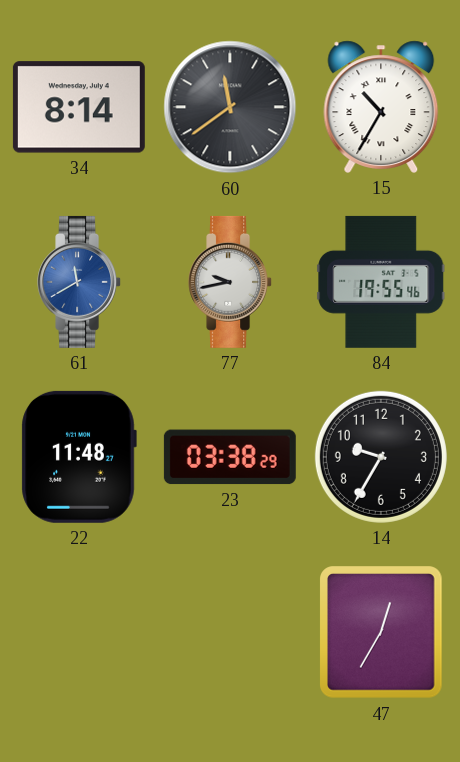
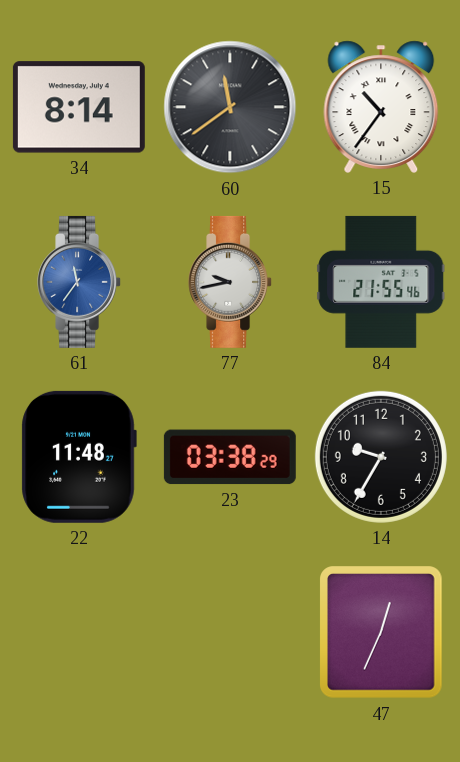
15: 10:35 -> 10:36 (381, 107)
61: 11:40 -> 11:36 (80, 282)
84: 19:55 -> 21:55 (381, 282)
47: 12:35 -> 12:34 (381, 632)
